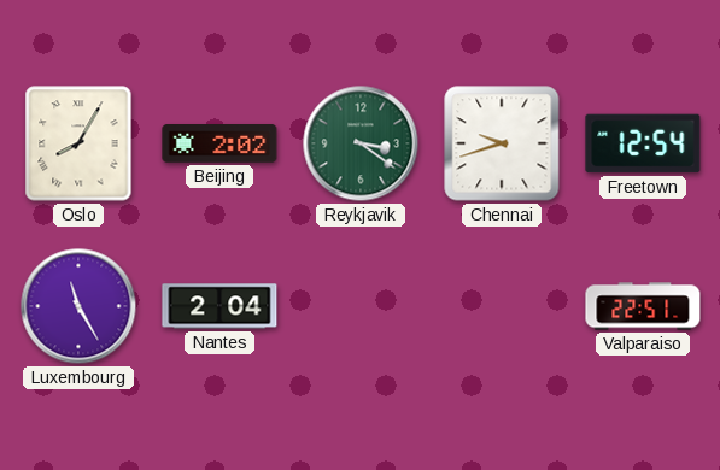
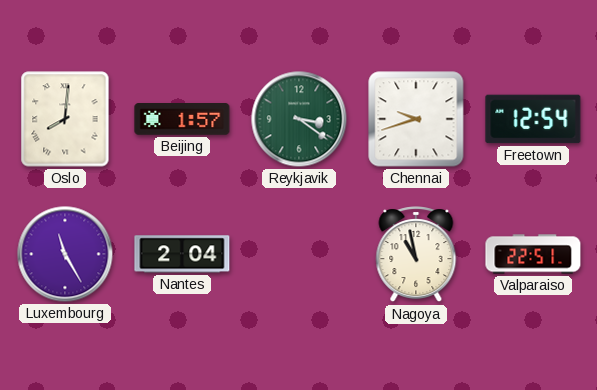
Oslo: 8:05 -> 8:01 (65, 119)
Beijing: 2:02 -> 1:57 (182, 119)
Nagoya: none -> 10:58 (416, 255)
